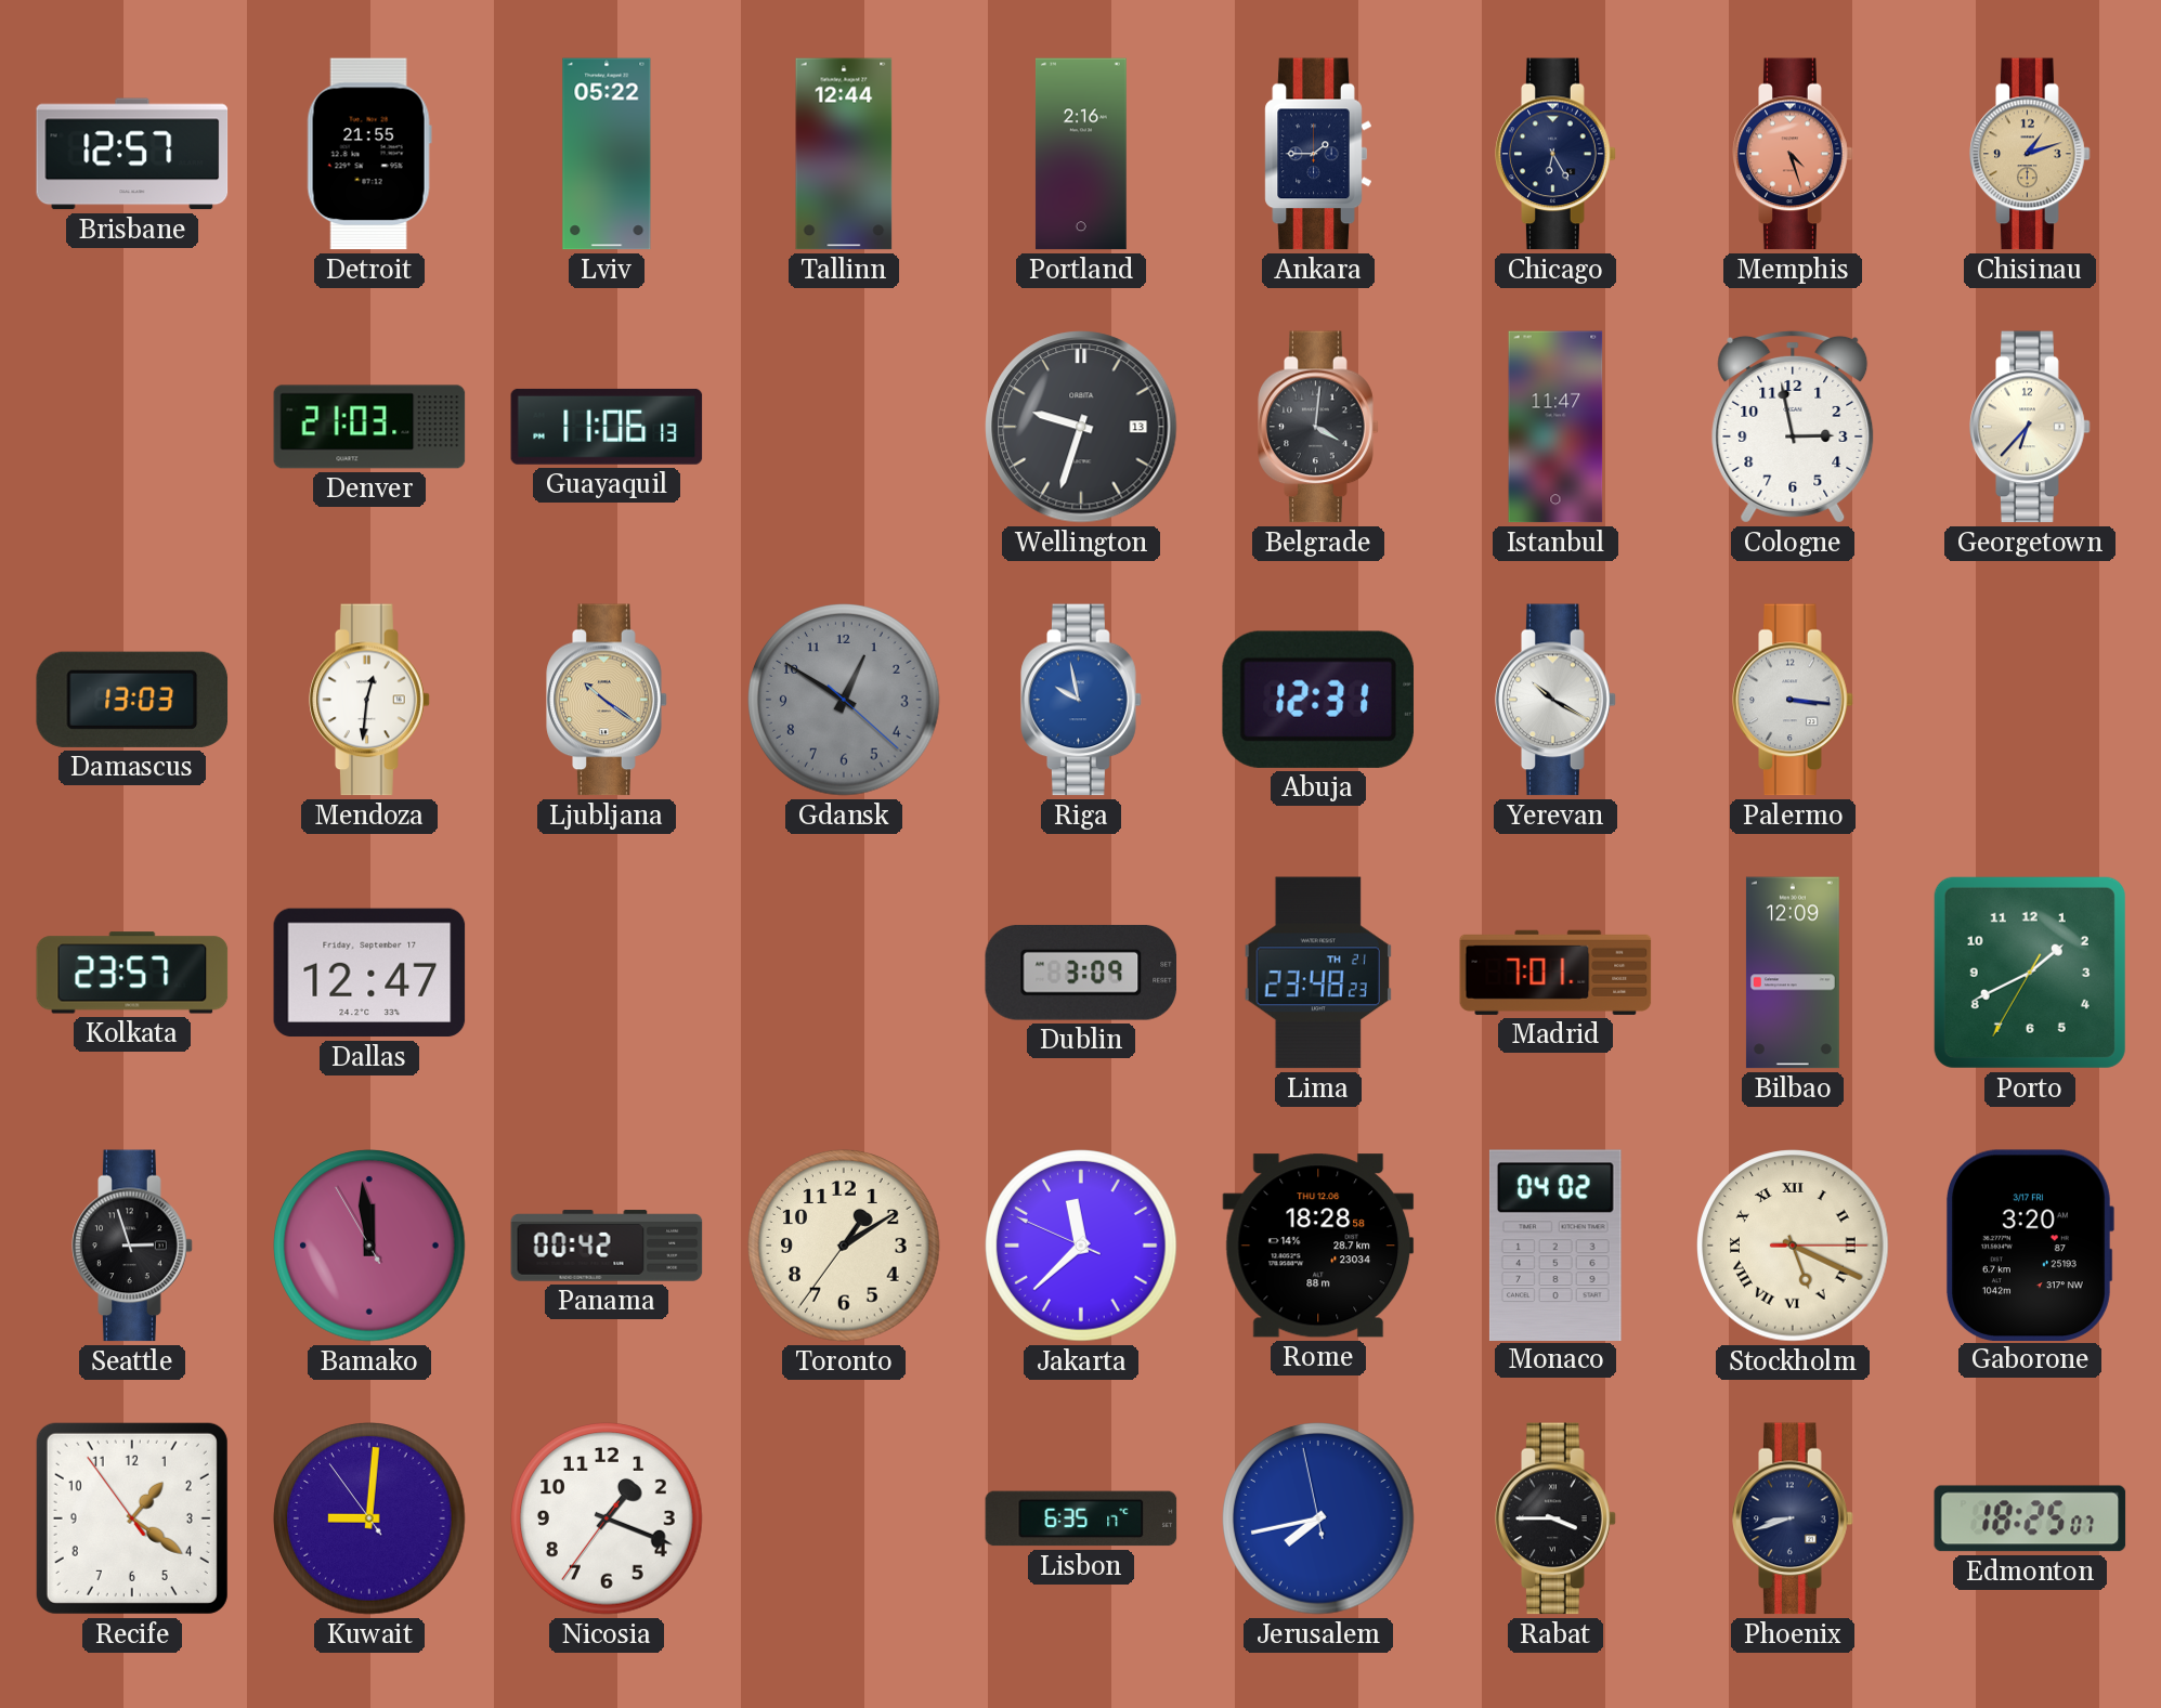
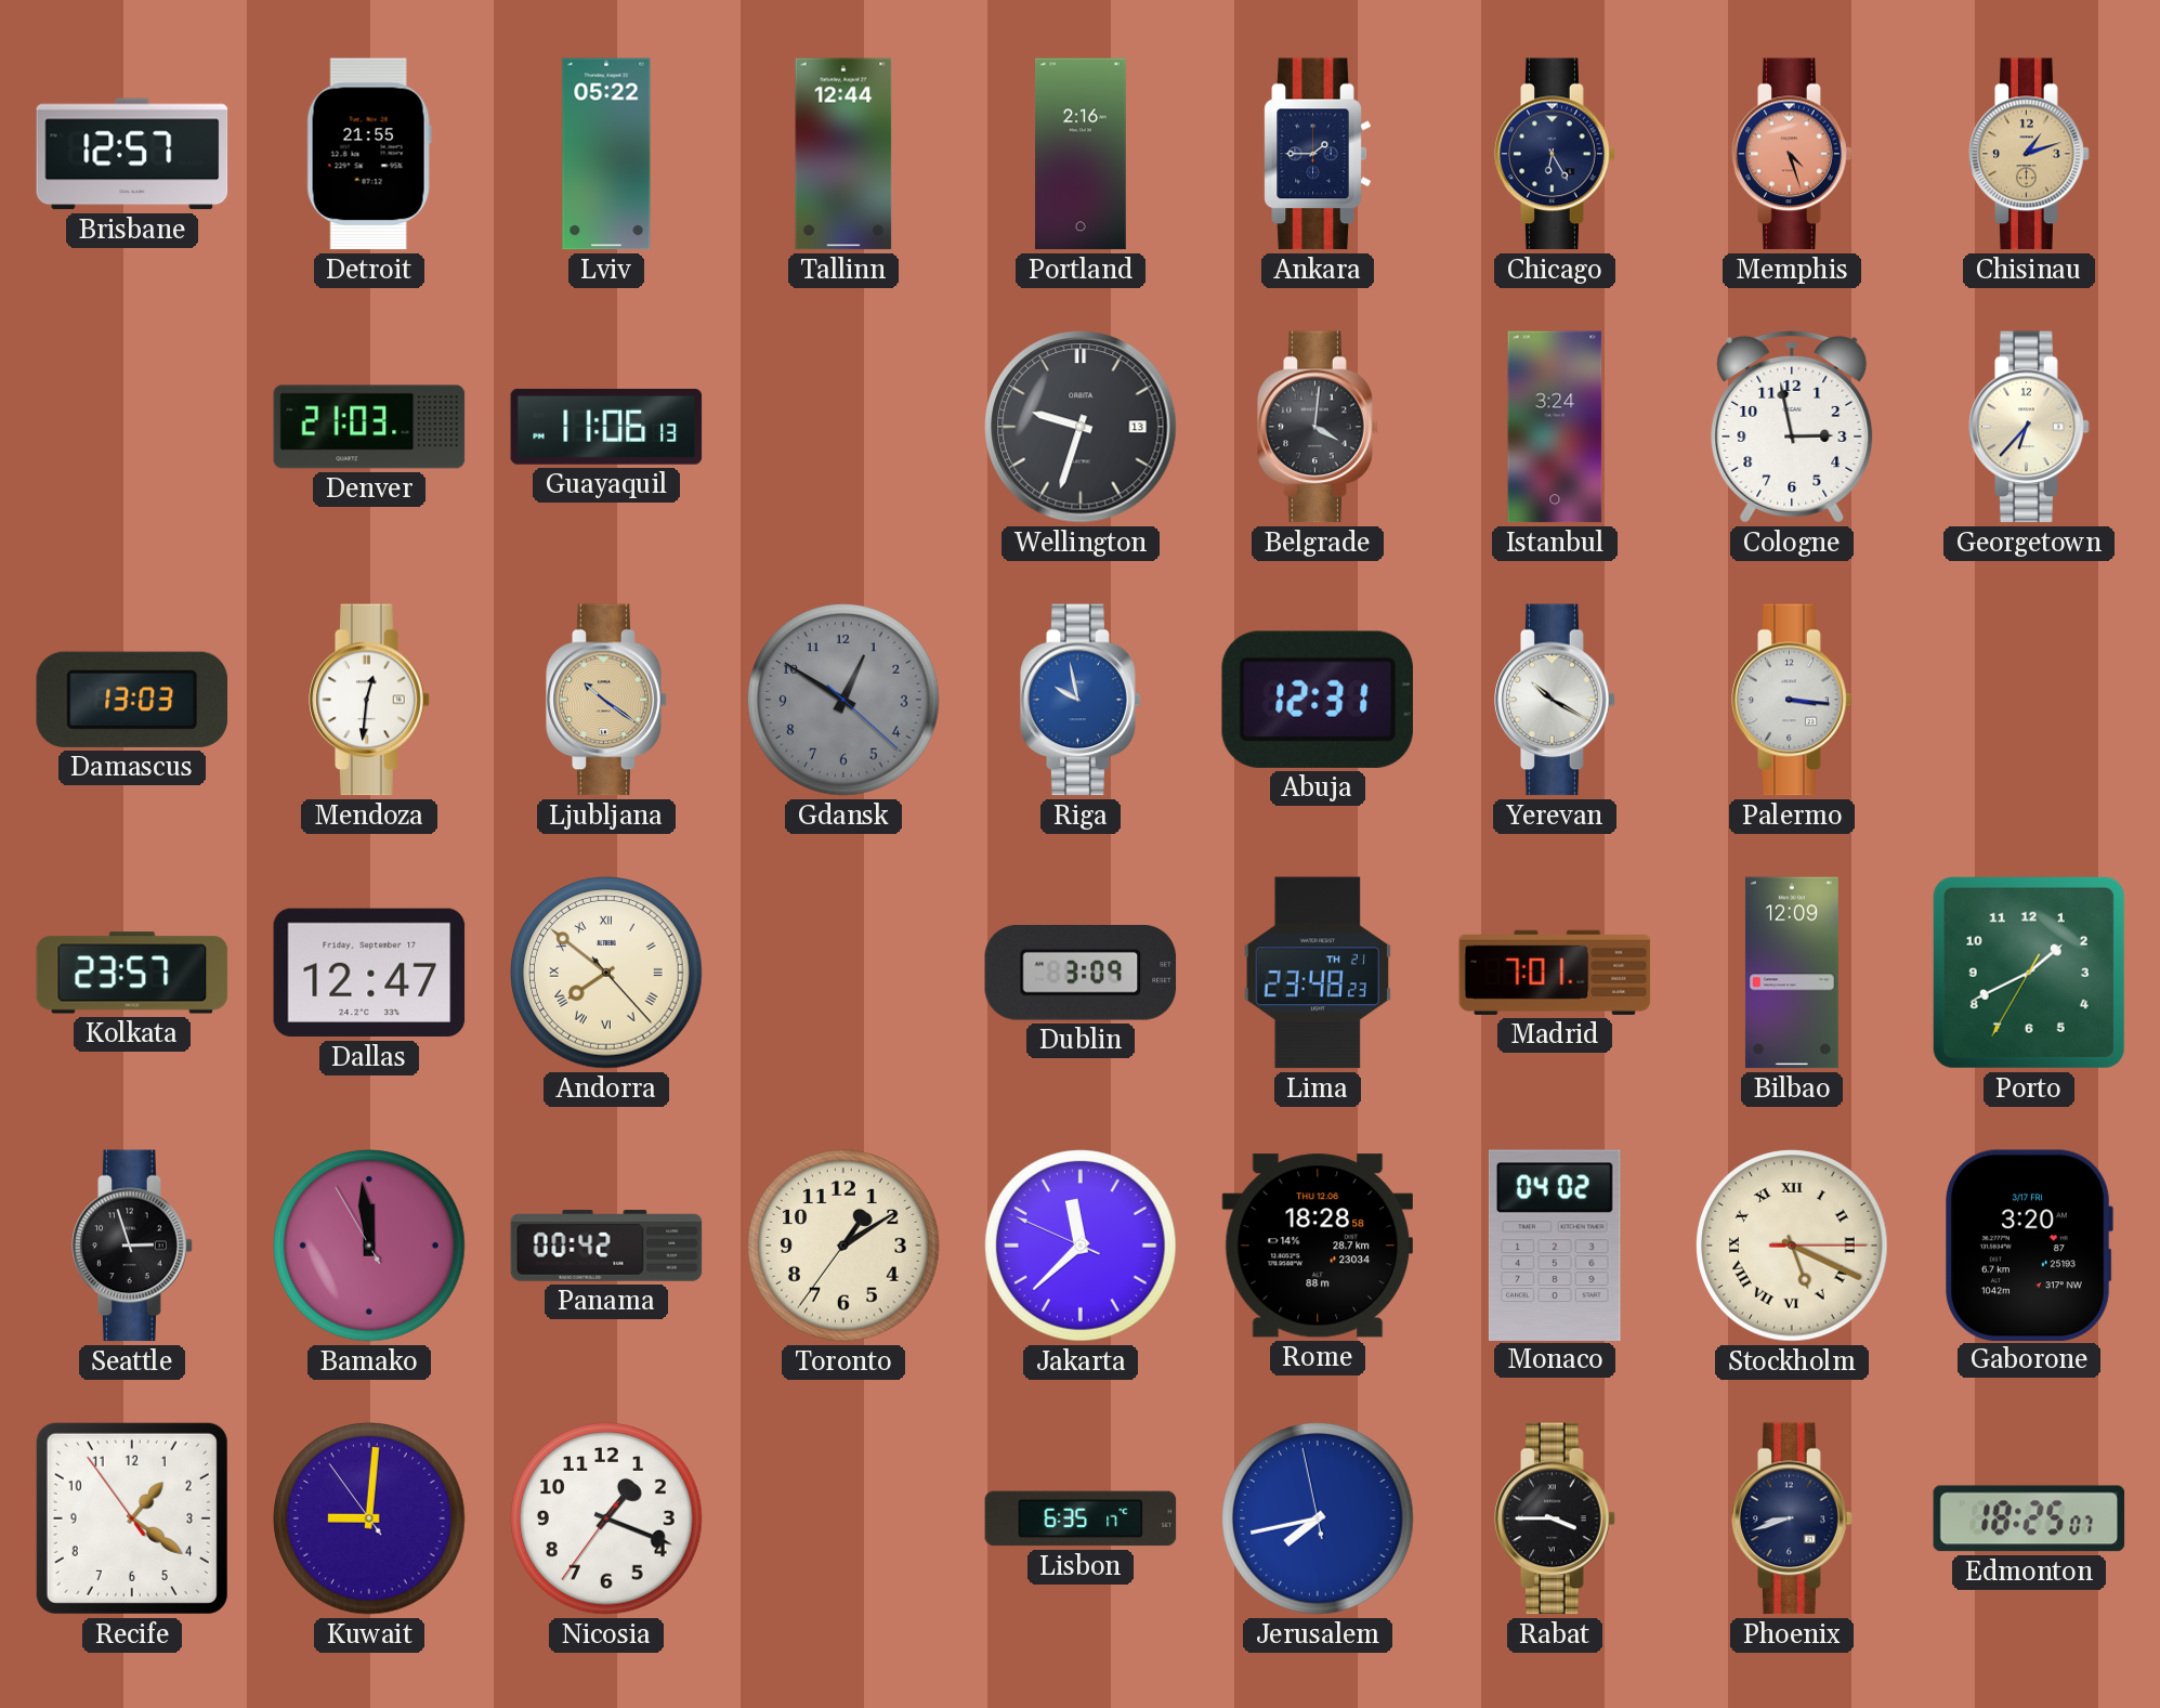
Istanbul: 11:47 -> 3:24 (1555, 427)
Andorra: none -> 7:51 (606, 973)
